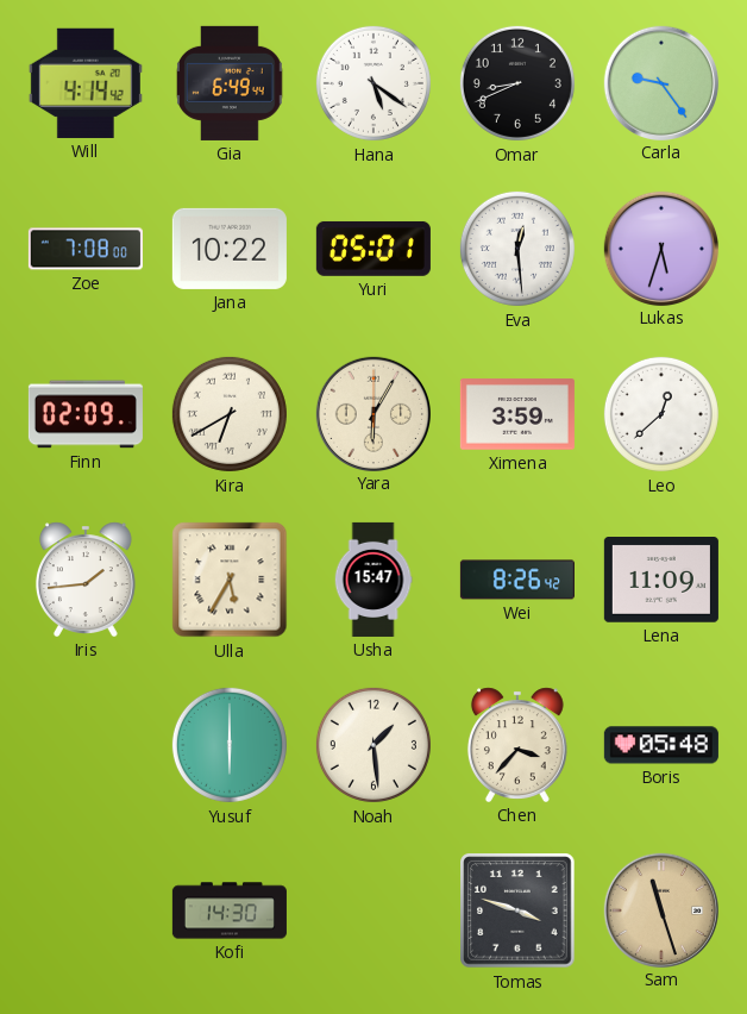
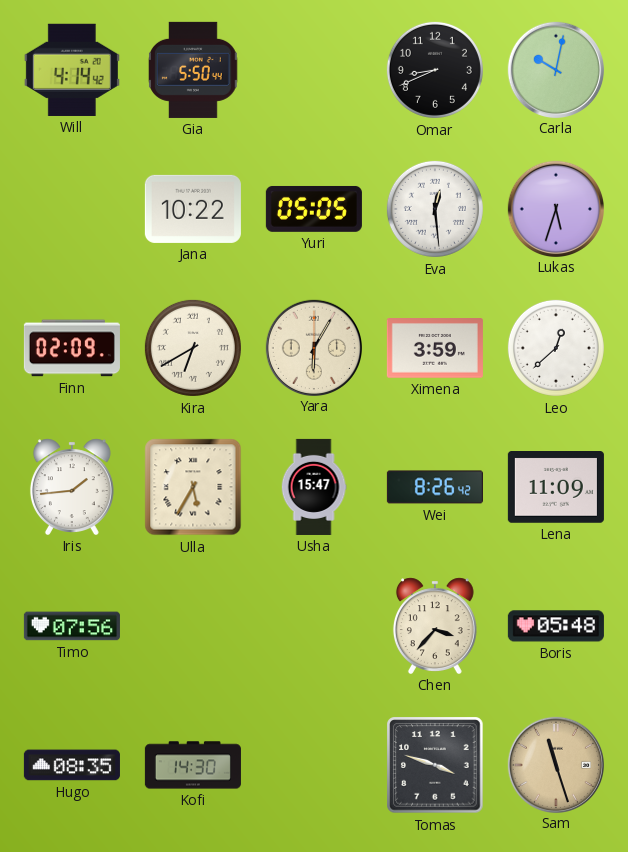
Gia: 6:49 -> 5:50 (194, 70)
Hana: 5:21 -> none (373, 83)
Carla: 9:24 -> 10:02 (555, 69)
Zoe: 7:08 -> none (86, 249)
Yuri: 05:01 -> 05:05 (314, 209)
Timo: none -> 07:56 (72, 626)
Yusuf: 6:00 -> none (230, 745)
Noah: 1:29 -> none (373, 745)
Hugo: none -> 08:35 (72, 765)
